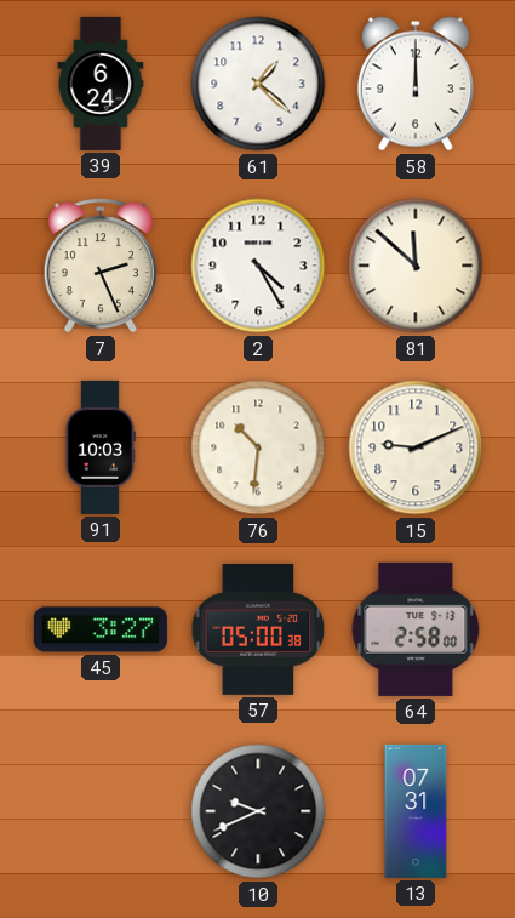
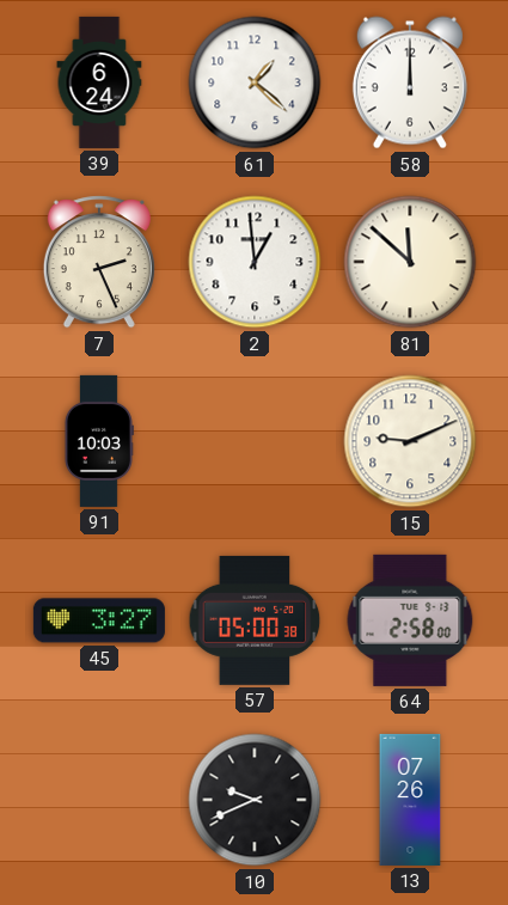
2: 4:25 -> 12:59 (255, 262)
76: 10:31 -> none (258, 447)
13: 07:31 -> 07:26 (410, 800)
